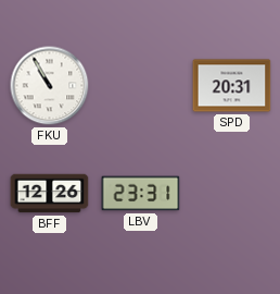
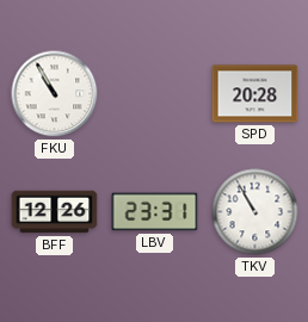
SPD: 20:31 -> 20:28 (255, 94)
TKV: none -> 10:55 (255, 212)
